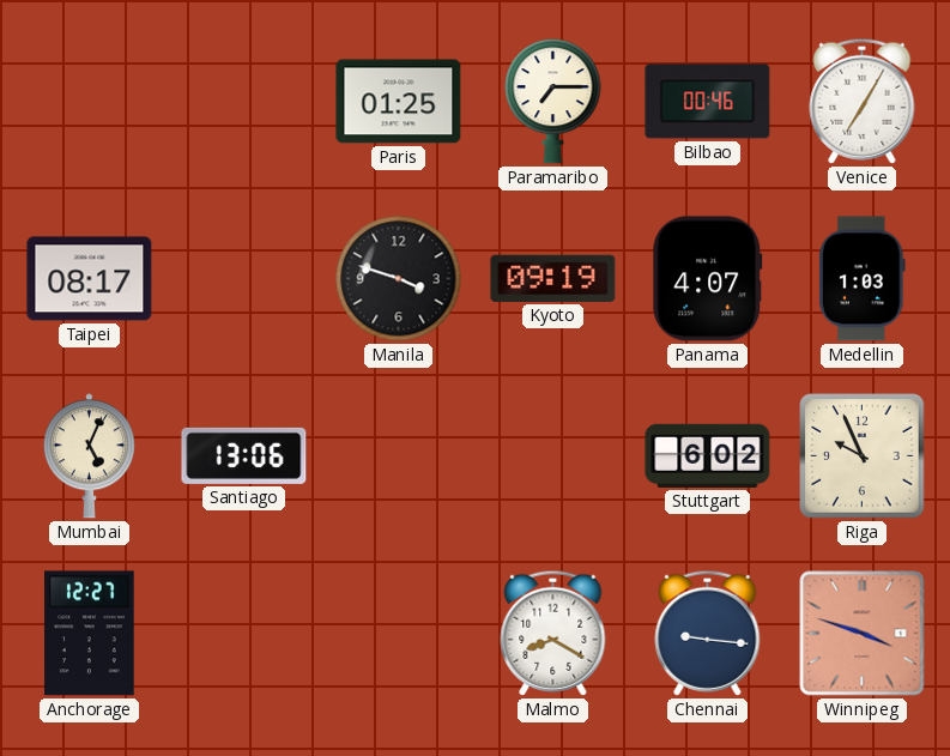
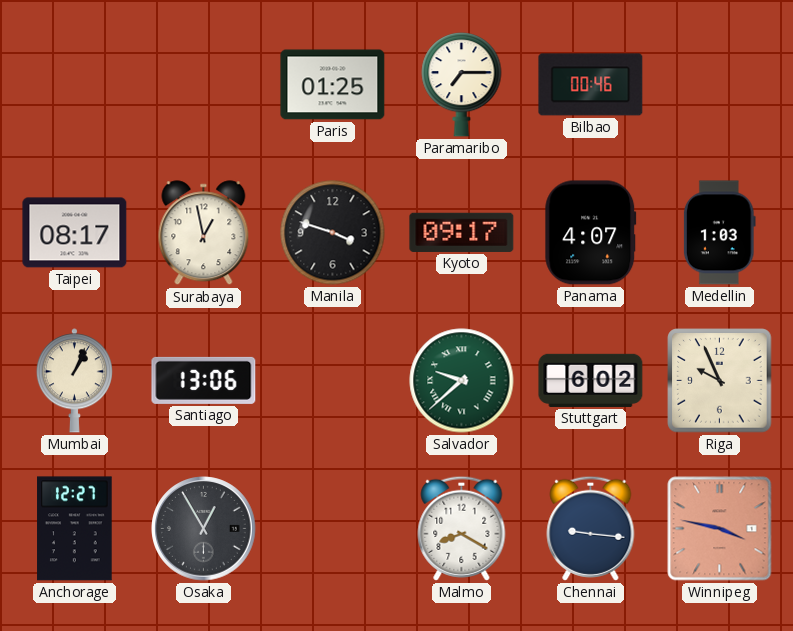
Venice: 7:05 -> none (863, 101)
Surabaya: none -> 12:58 (204, 233)
Kyoto: 09:19 -> 09:17 (462, 232)
Mumbai: 5:04 -> 1:04 (74, 381)
Salvador: none -> 9:38 (462, 381)
Osaka: none -> 12:55 (204, 529)
Winnipeg: 3:48 -> 3:47 (720, 529)
